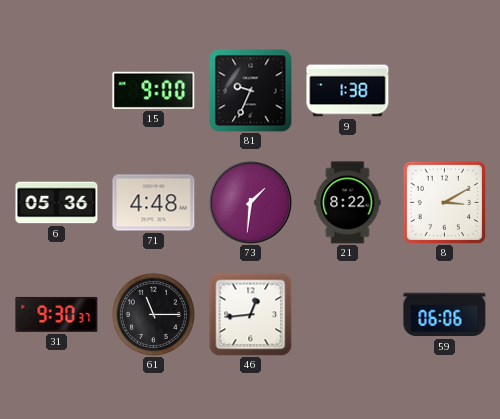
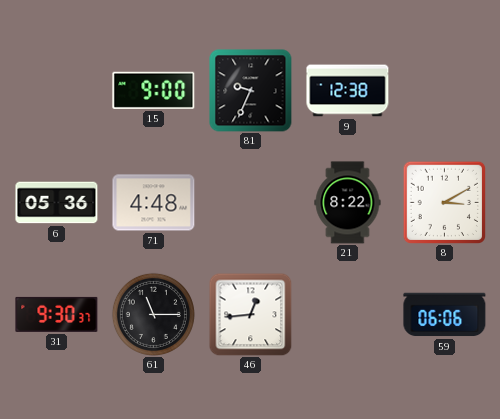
9: 1:38 -> 12:38 (348, 91)
73: 1:31 -> none (250, 202)
